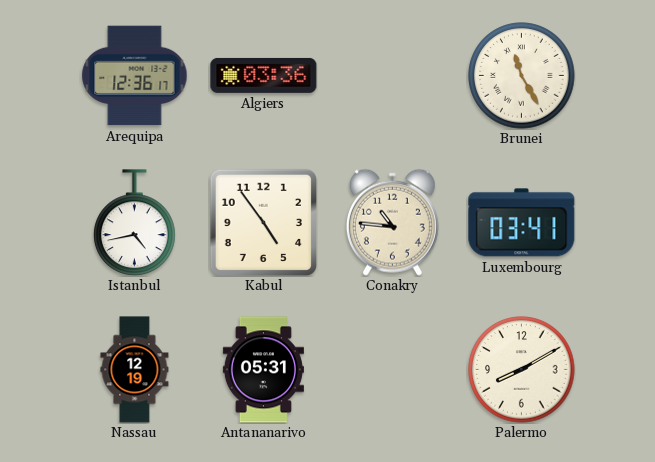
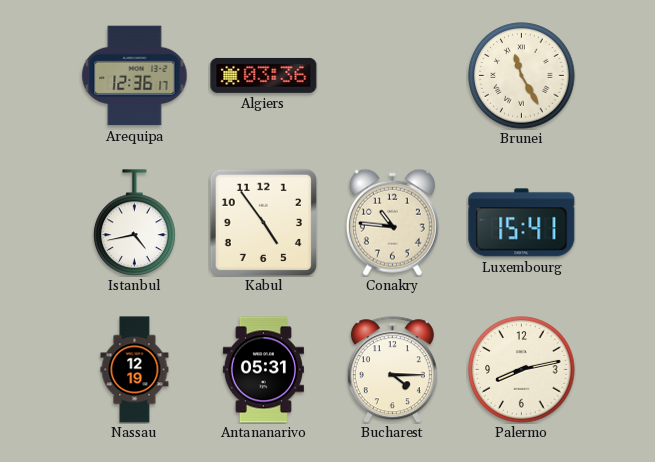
Luxembourg: 03:41 -> 15:41 (522, 223)
Bucharest: none -> 4:15 (392, 370)
Palermo: 8:10 -> 8:13 (522, 370)
